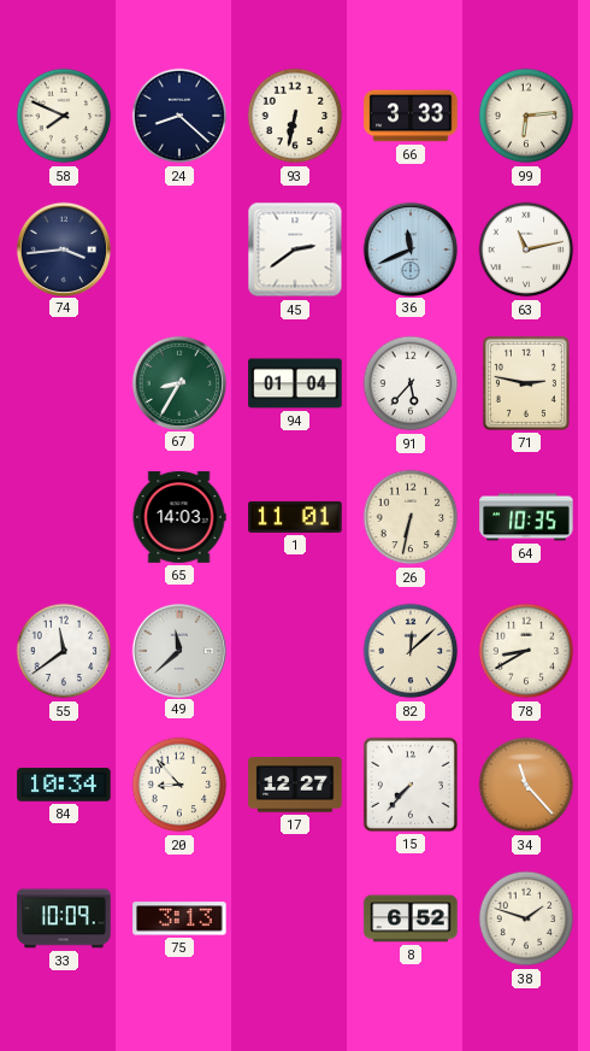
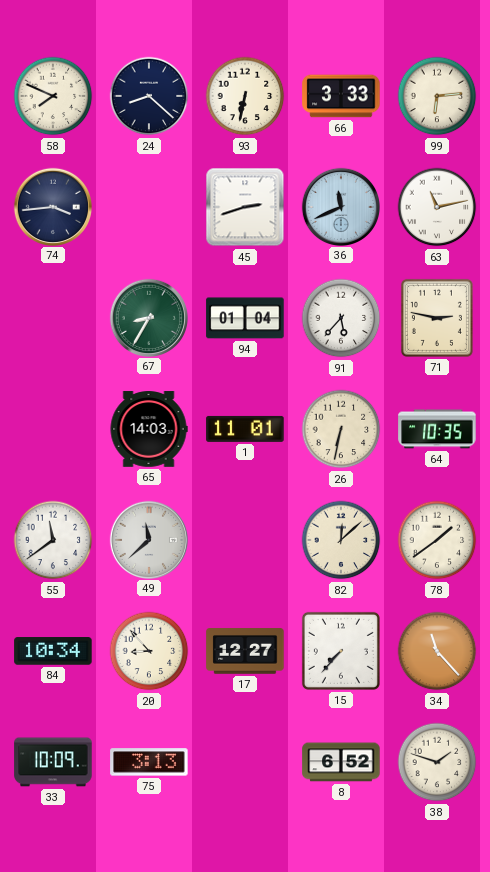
45: 2:39 -> 2:42 (245, 207)
78: 8:40 -> 1:39 (437, 540)
